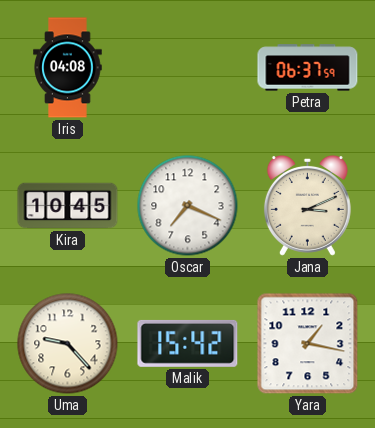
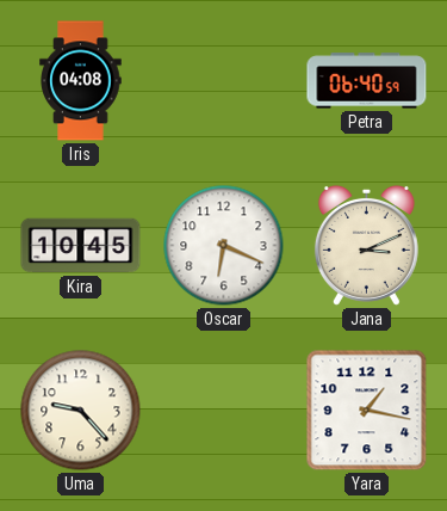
Petra: 06:37 -> 06:40 (367, 81)
Oscar: 7:19 -> 6:19 (224, 246)
Malik: 15:42 -> none (188, 343)
